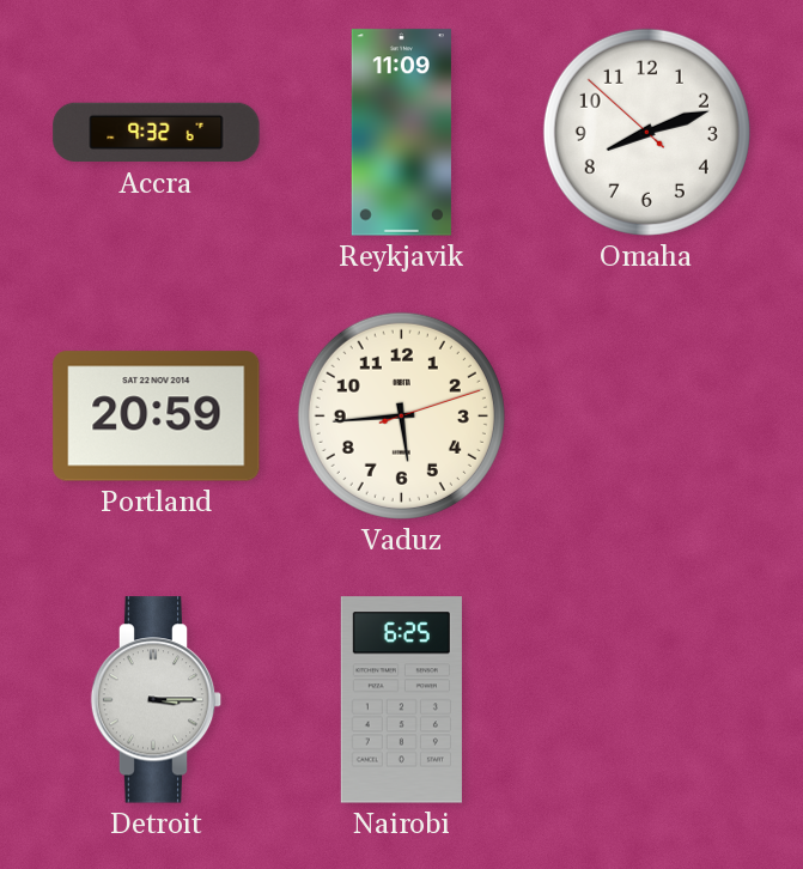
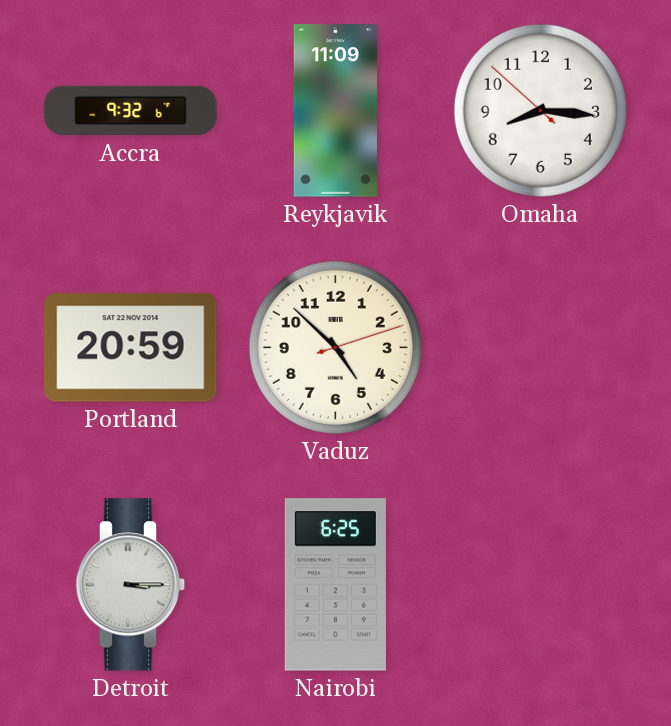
Omaha: 8:11 -> 8:15 (540, 110)
Vaduz: 5:44 -> 4:52 (335, 347)
